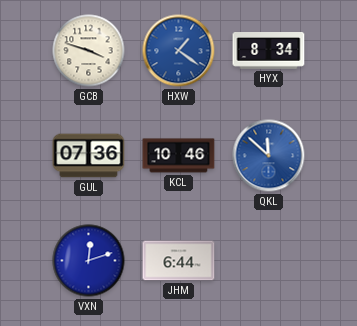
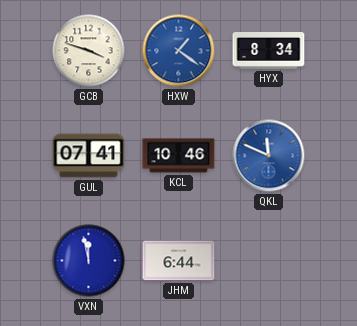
GUL: 07:36 -> 07:41 (89, 156)
QKL: 11:52 -> 11:49 (269, 156)
VXN: 12:12 -> 11:58 (89, 261)
